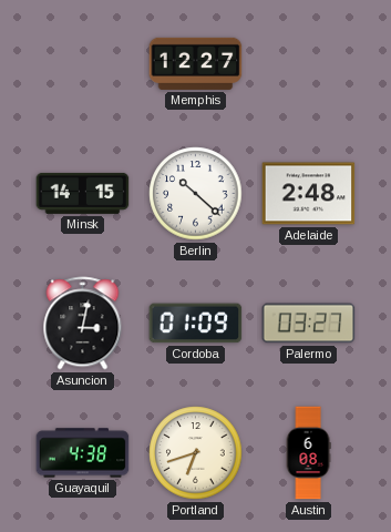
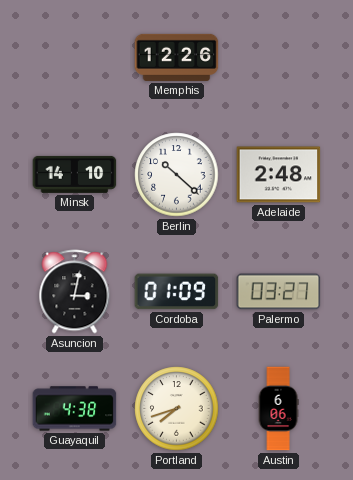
Memphis: 12:27 -> 12:26 (177, 57)
Minsk: 14:15 -> 14:10 (75, 174)
Portland: 6:42 -> 7:42 (177, 409)
Austin: 6:08 -> 6:06 (278, 409)
